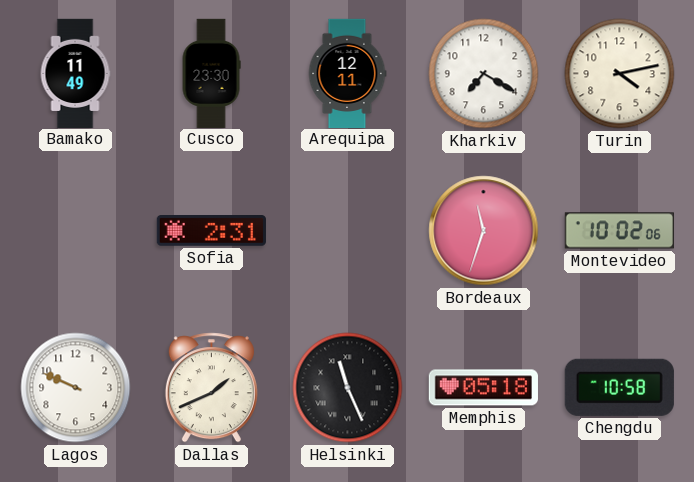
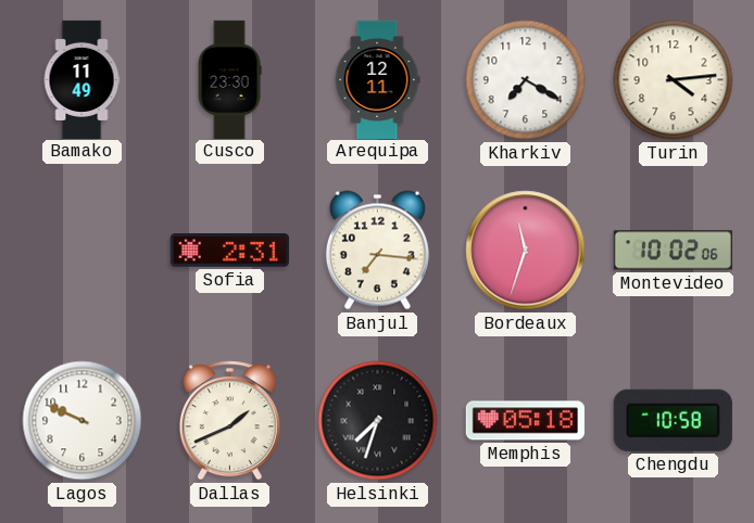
Turin: 4:13 -> 4:14 (674, 80)
Banjul: none -> 7:16 (377, 251)
Helsinki: 11:26 -> 7:33 (378, 421)
